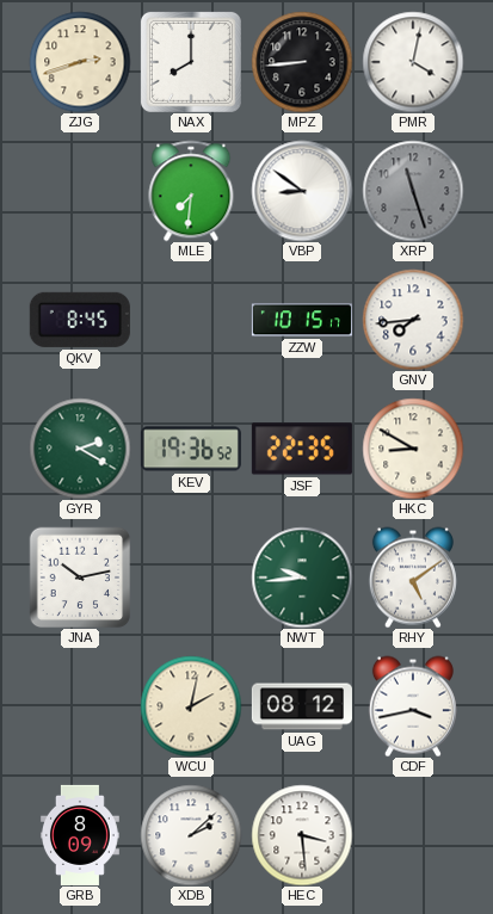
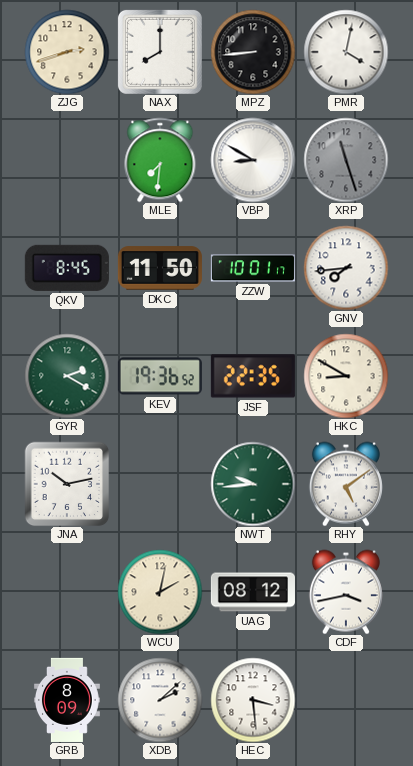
VBP: 8:51 -> 8:50 (253, 160)
DKC: none -> 11:50 (160, 268)
ZZW: 10:15 -> 10:01 (253, 268)
